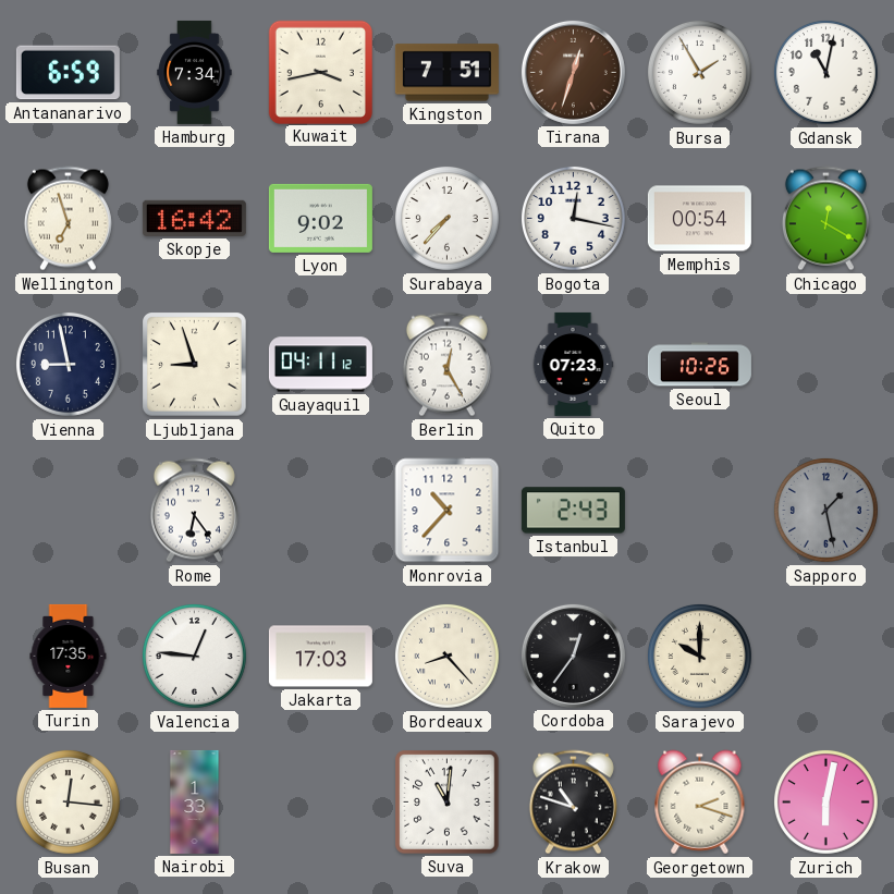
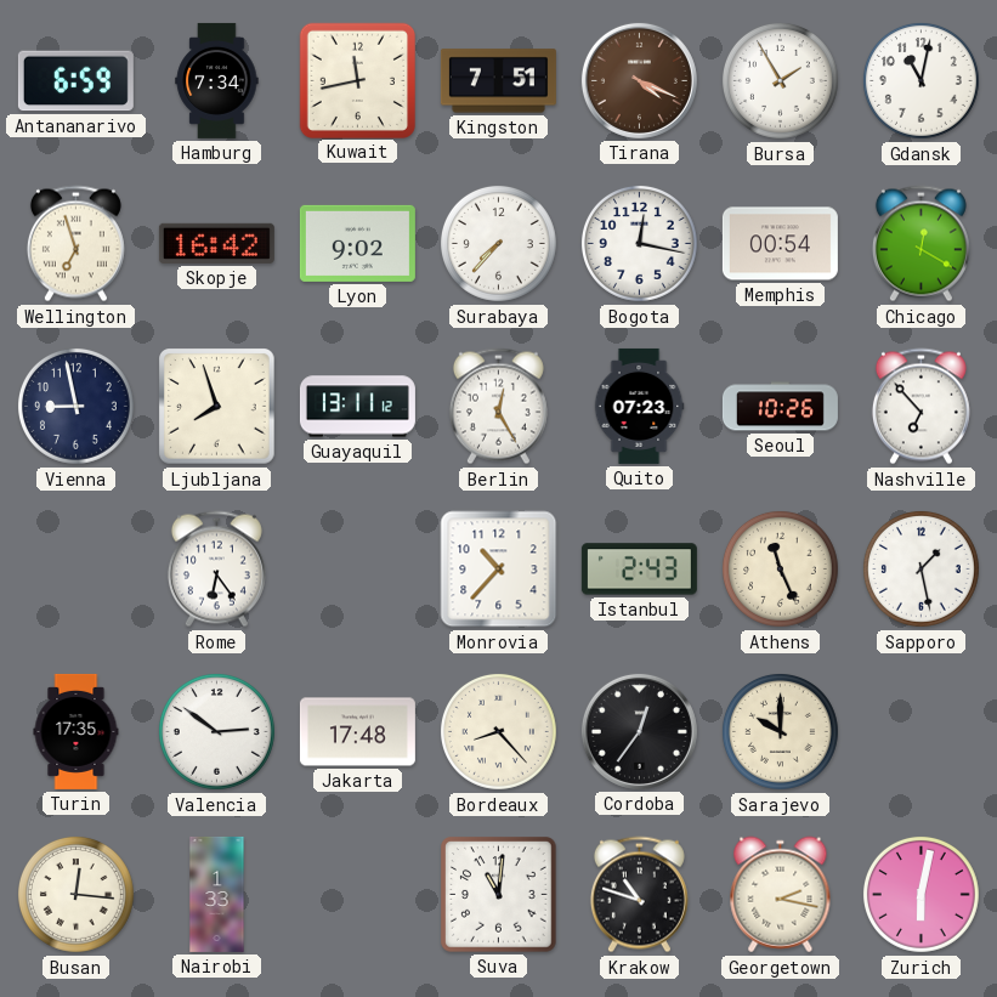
Kuwait: 3:43 -> 11:43 (357, 80)
Tirana: 12:33 -> 4:19 (639, 80)
Ljubljana: 8:57 -> 7:57 (217, 407)
Guayaquil: 04:11 -> 13:11 (357, 407)
Nashville: none -> 6:53 (920, 407)
Athens: none -> 11:26 (780, 568)
Sapporo dial: grey -> white (920, 568)
Valencia: 12:46 -> 2:51 (216, 731)
Jakarta: 17:03 -> 17:48 (357, 732)
Georgetown: 2:18 -> 2:17 (781, 895)
